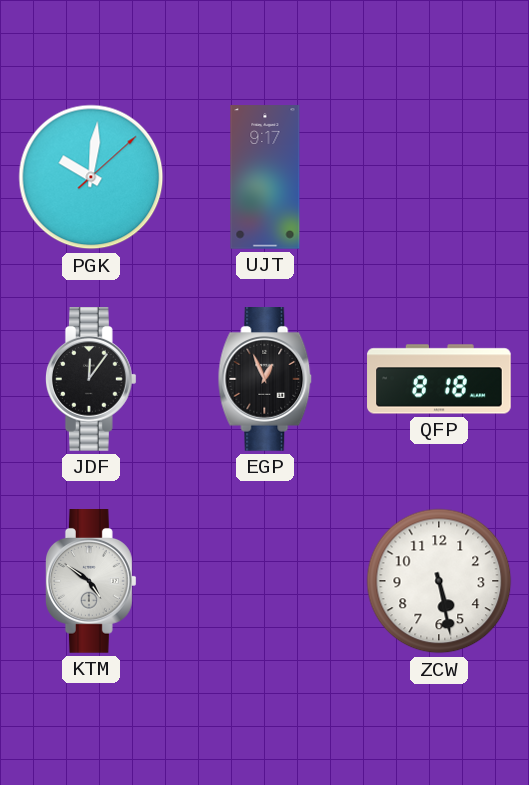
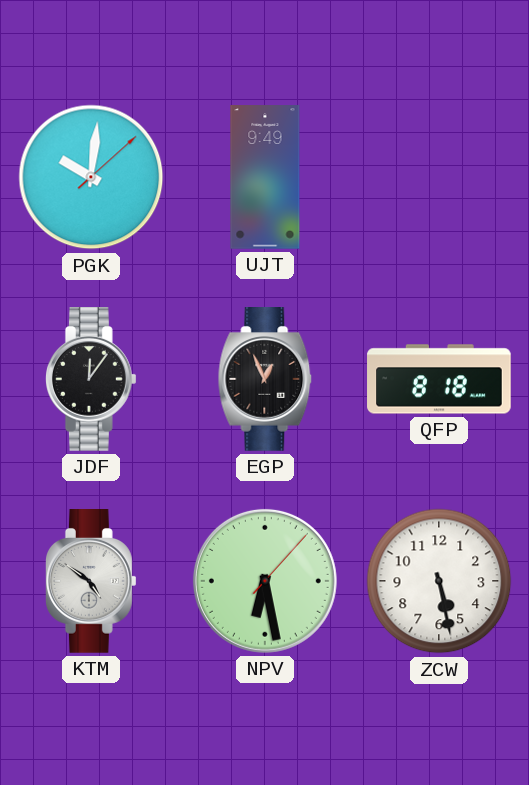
UJT: 9:17 -> 9:49 (265, 177)
NPV: none -> 6:28 (265, 581)
